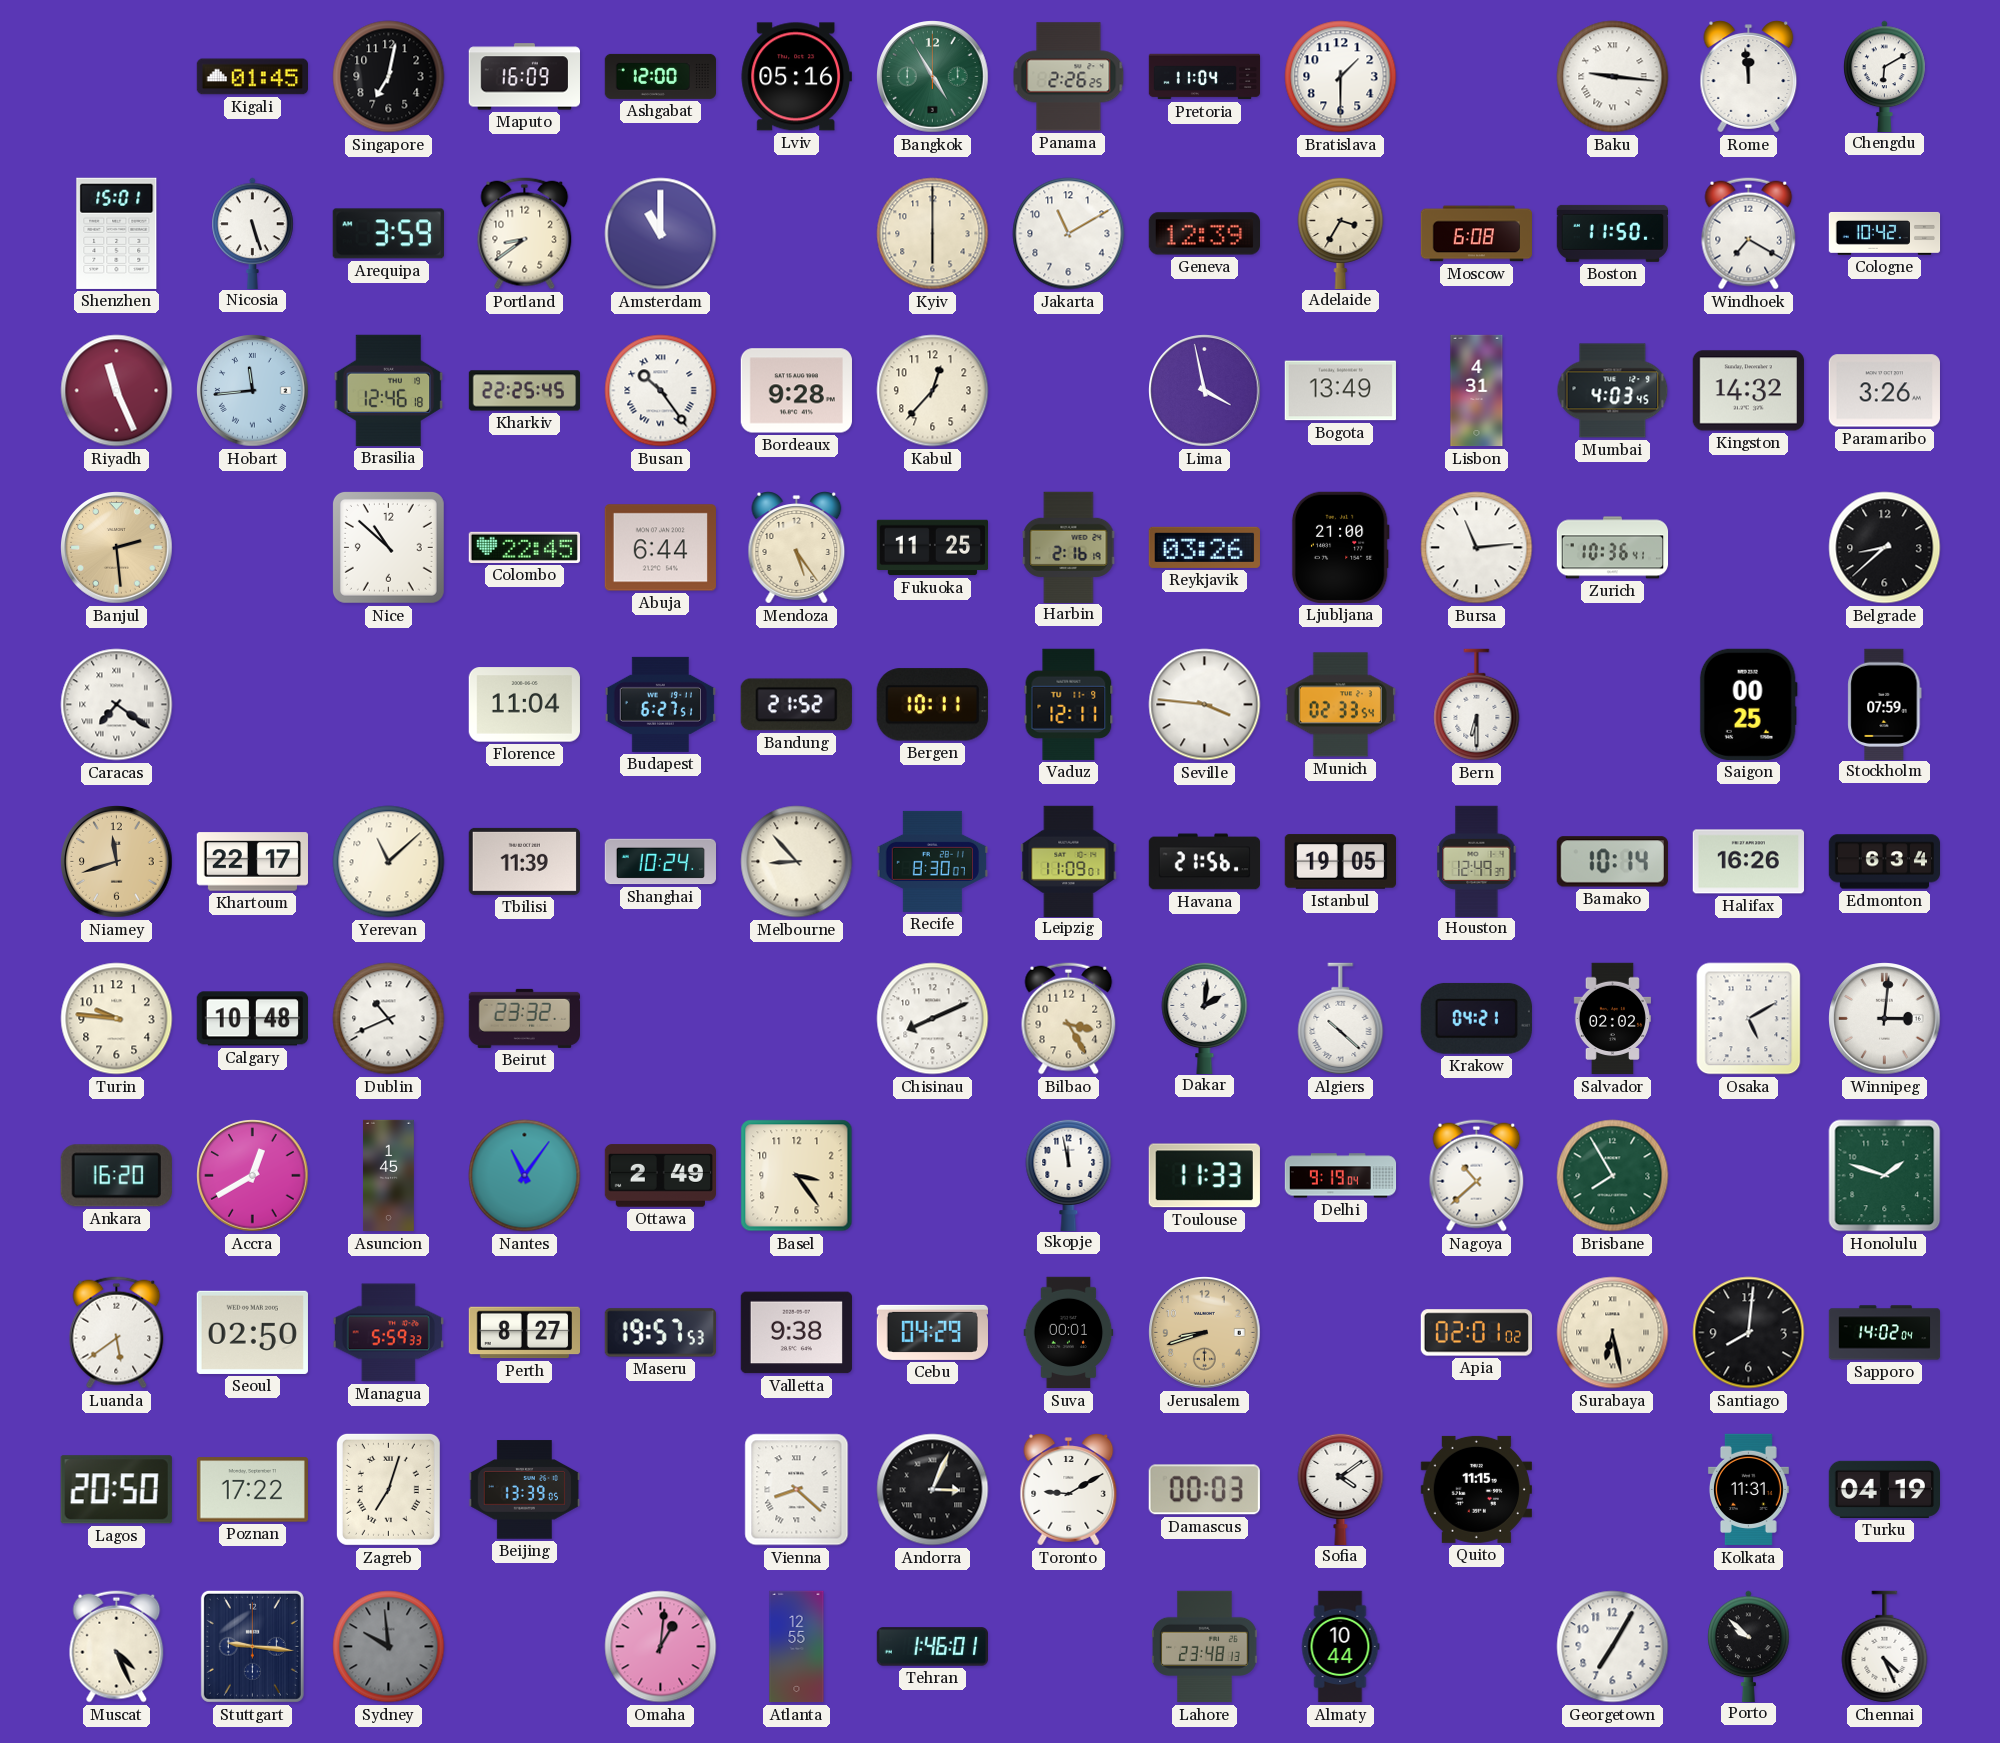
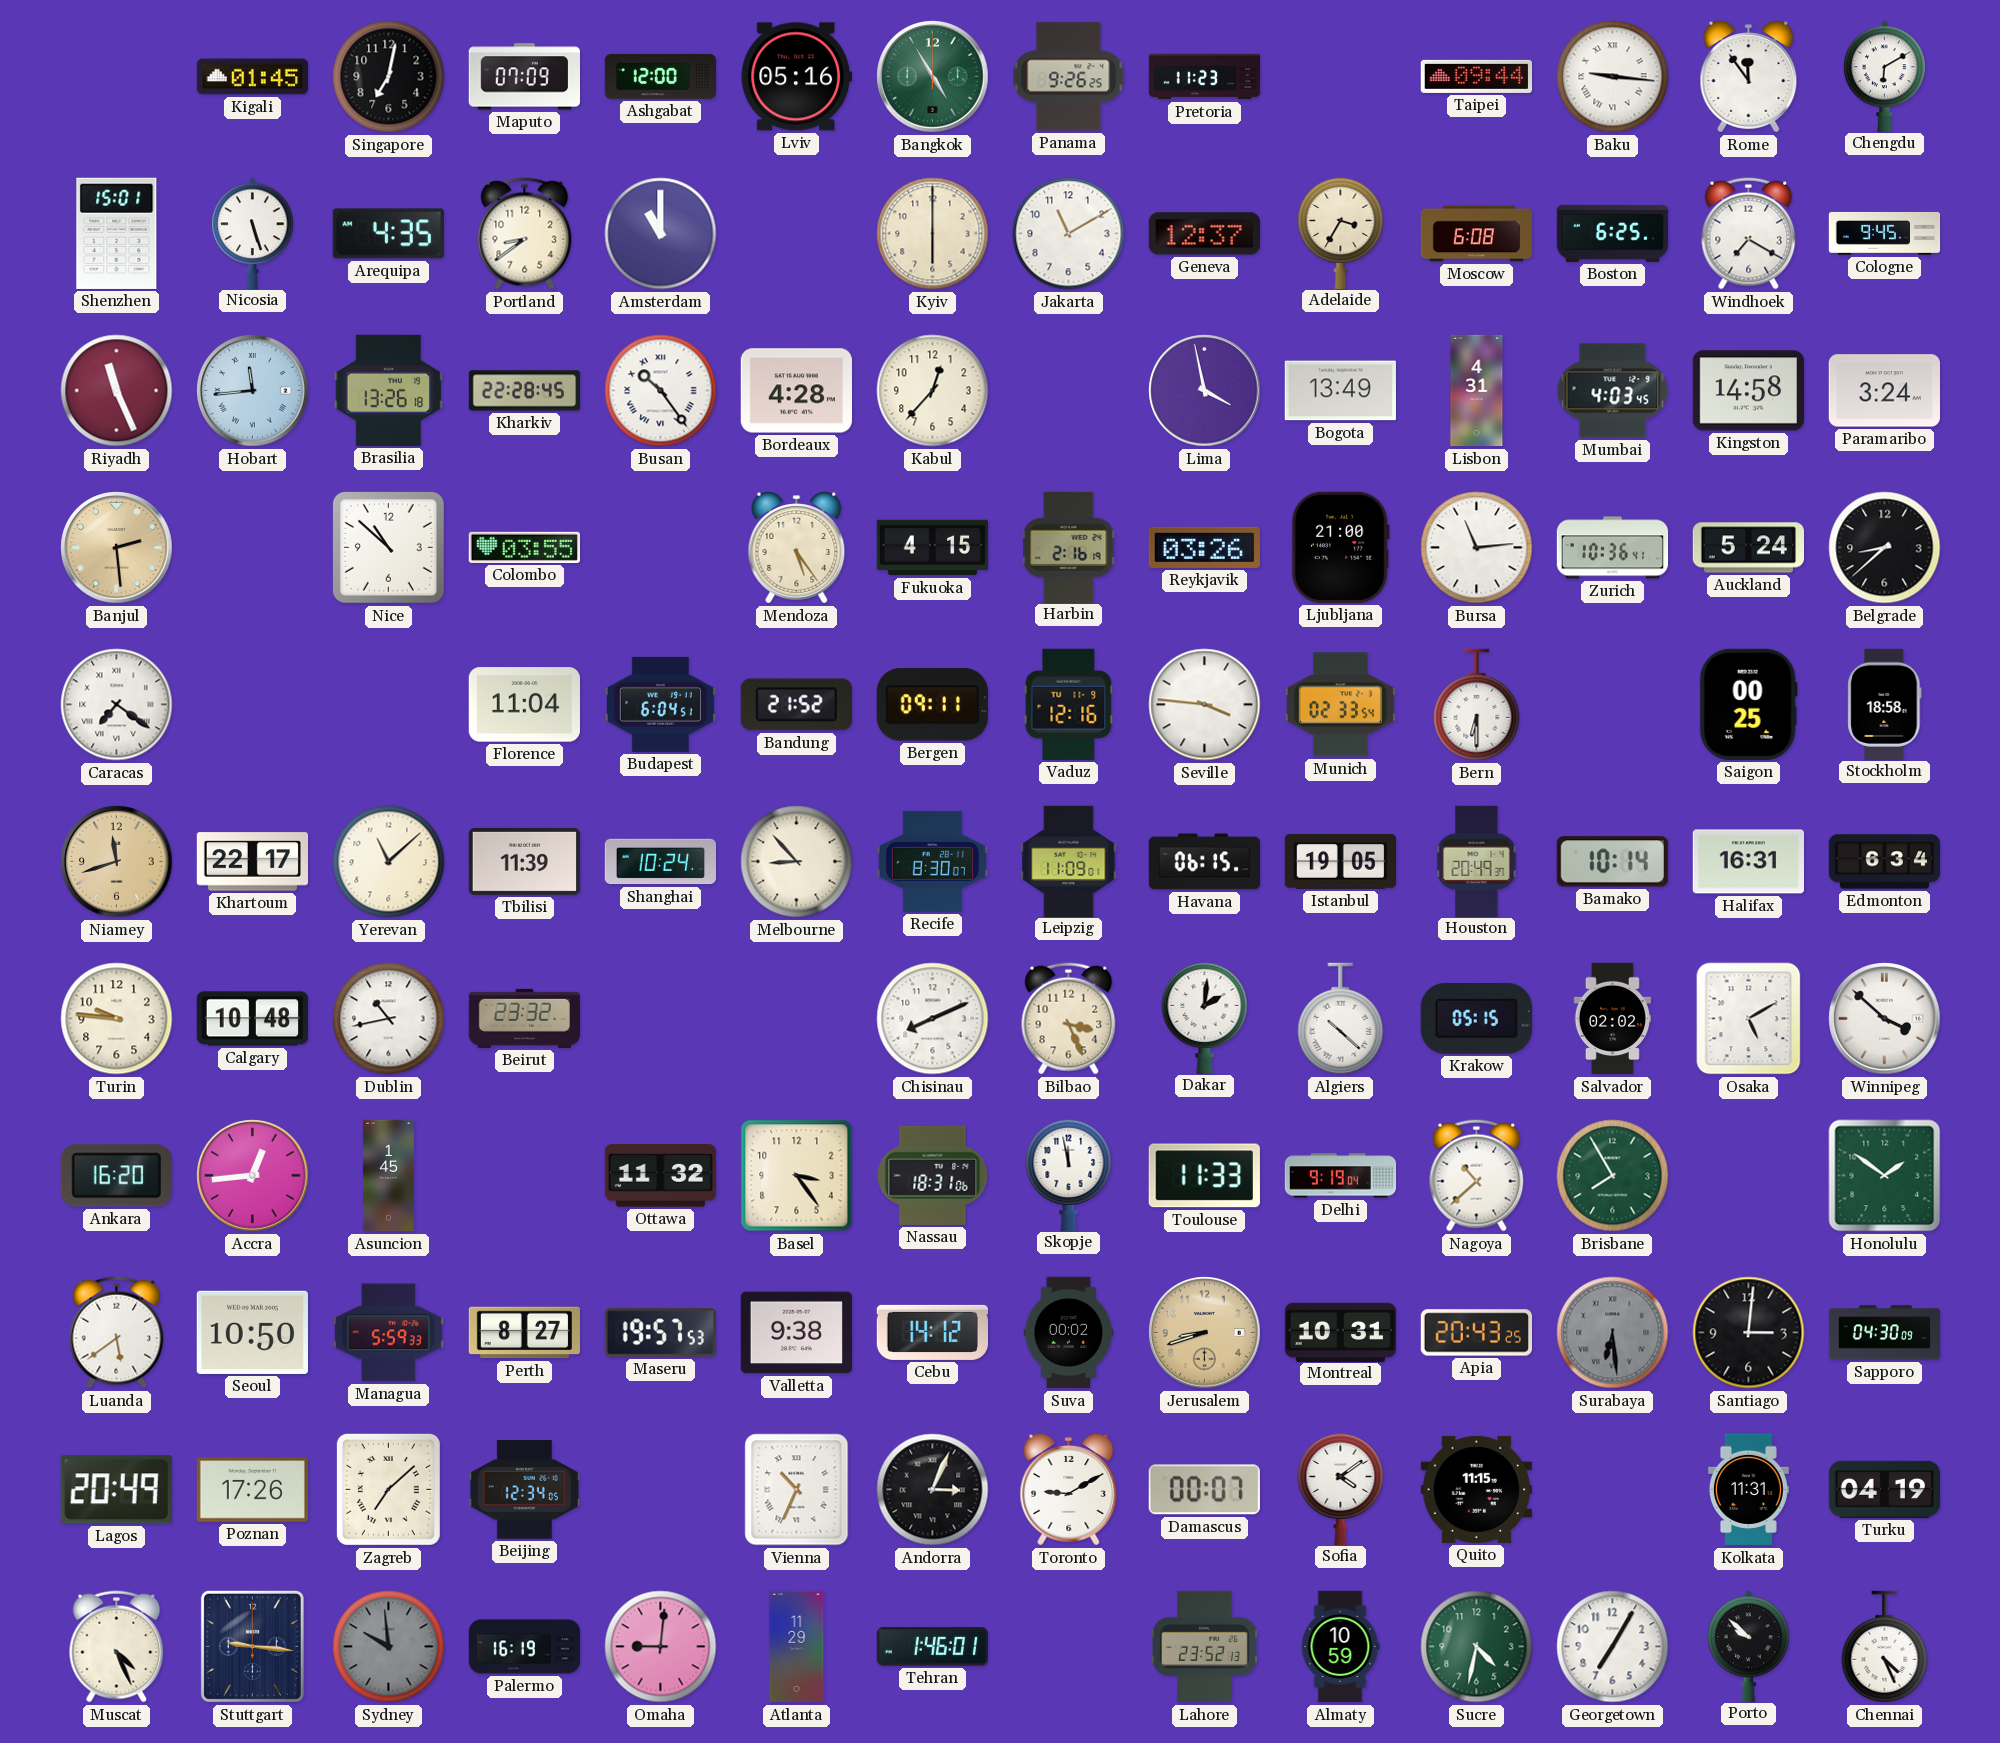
Maputo: 16:09 -> 07:09 (524, 77)
Panama: 2:26 -> 9:26 (1069, 77)
Pretoria: 11:04 -> 11:23 (1205, 77)
Bratislava: 1:30 -> none (1341, 77)
Taipei: none -> 09:44 (1476, 76)
Rome: 11:59 -> 11:54 (1749, 77)
Arequipa: 3:59 -> 4:35 (388, 234)
Geneva: 12:39 -> 12:37 (1204, 234)
Boston: 11:50 -> 6:25 (1612, 233)
Cologne: 10:42 -> 9:45 (1885, 233)
Brasilia: 12:46 -> 13:26 (389, 390)
Kharkiv: 22:25 -> 22:28 (525, 391)
Bordeaux: 9:28 -> 4:28 (796, 391)
Kingston: 14:32 -> 14:58 (1748, 391)
Paramaribo: 3:26 -> 3:24 (1884, 391)
Colombo: 22:45 -> 03:55 (524, 547)
Abuja: 6:44 -> none (660, 548)
Fukuoka: 11:25 -> 4:15 (932, 548)
Auckland: none -> 5:24 (1748, 548)
Budapest: 6:27 -> 6:04 (660, 704)
Bergen: 10:11 -> 09:11 (932, 705)
Vaduz: 12:11 -> 12:16 (1069, 704)
Stockholm: 07:59 -> 18:58 (1885, 704)
Havana: 21:56 -> 06:15 (1204, 862)
Houston: 12:49 -> 20:49 (1477, 861)
Halifax: 16:26 -> 16:31 (1748, 862)
Dublin: 10:41 -> 10:43 (389, 1019)
Bilbao: 3:25 -> 3:26 (1069, 1019)
Krakow: 04:21 -> 05:15 (1476, 1018)
Winnipeg: 3:01 -> 3:52 (1885, 1019)
Accra: 12:40 -> 12:44 (253, 1176)
Nantes: 11:06 -> none (525, 1176)
Ottawa: 2:49 -> 11:32 (660, 1176)
Nassau: none -> 18:31 (933, 1175)
Honolulu: 1:48 -> 1:51 (1885, 1176)
Seoul: 02:50 -> 10:50 (252, 1332)
Cebu: 04:29 -> 14:12 (932, 1332)
Suva: 00:01 -> 00:02 (1069, 1333)
Montreal: none -> 10:31 (1340, 1332)
Apia: 02:01 -> 20:43 (1476, 1333)
Surabaya: 6:28 -> 6:29 (1613, 1333)
Surabaya dial: cream -> grey (1613, 1333)
Santiago: 8:01 -> 3:01 (1749, 1333)
Sapporo: 14:02 -> 04:30 (1885, 1333)
Lagos: 20:50 -> 20:49 (116, 1490)
Poznan: 17:22 -> 17:26 (252, 1490)
Zagreb: 7:03 -> 7:08 (388, 1489)
Beijing: 13:39 -> 12:34 (524, 1490)
Vienna: 8:22 -> 10:34 (797, 1490)
Damascus: 00:03 -> 00:07 (1204, 1490)
Palermo: none -> 16:19 (525, 1647)
Omaha: 1:01 -> 9:01 (661, 1647)
Atlanta: 12:55 -> 11:29 (797, 1647)
Lahore: 23:48 -> 23:52 (1205, 1647)
Almaty: 10:44 -> 10:59 (1340, 1647)
Sucre: none -> 4:32 (1477, 1647)
